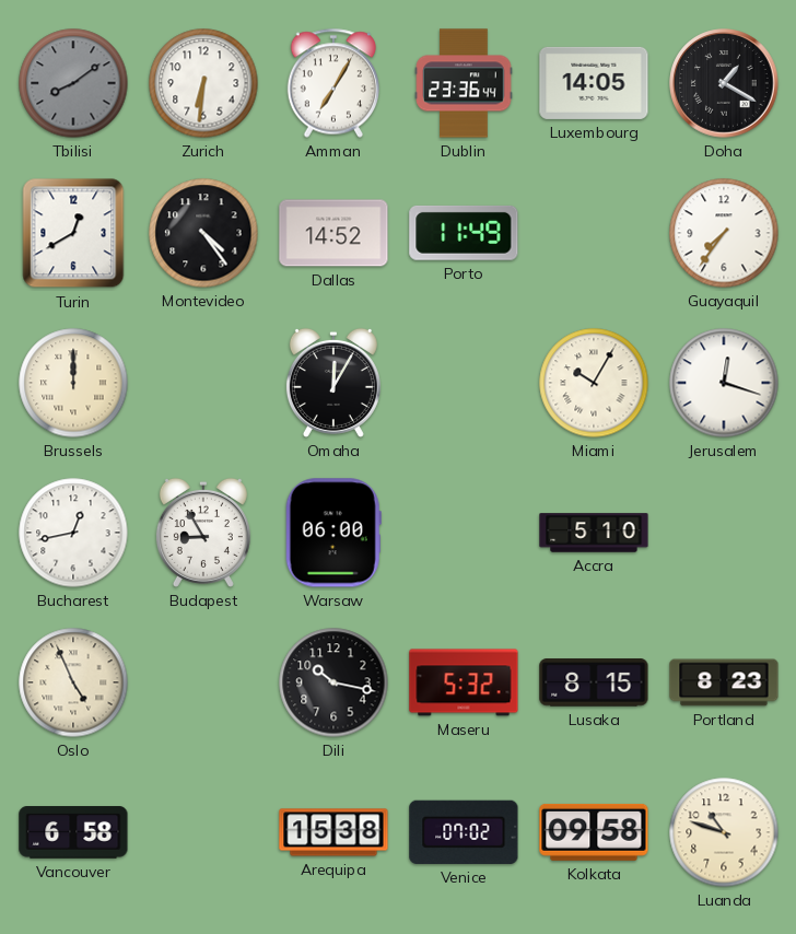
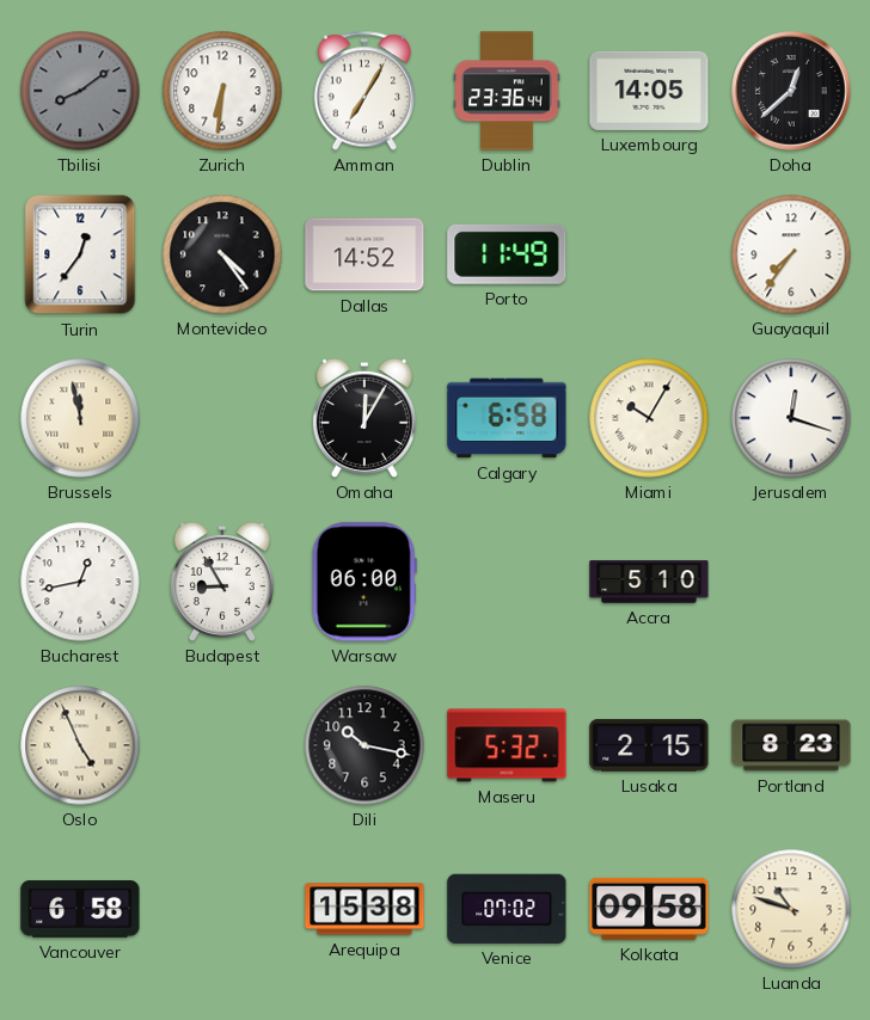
Doha: 1:20 -> 12:38 (791, 91)
Turin: 12:40 -> 12:36 (80, 254)
Brussels: 12:00 -> 11:58 (80, 418)
Calgary: none -> 6:58 (507, 418)
Lusaka: 8:15 -> 2:15 (649, 745)
